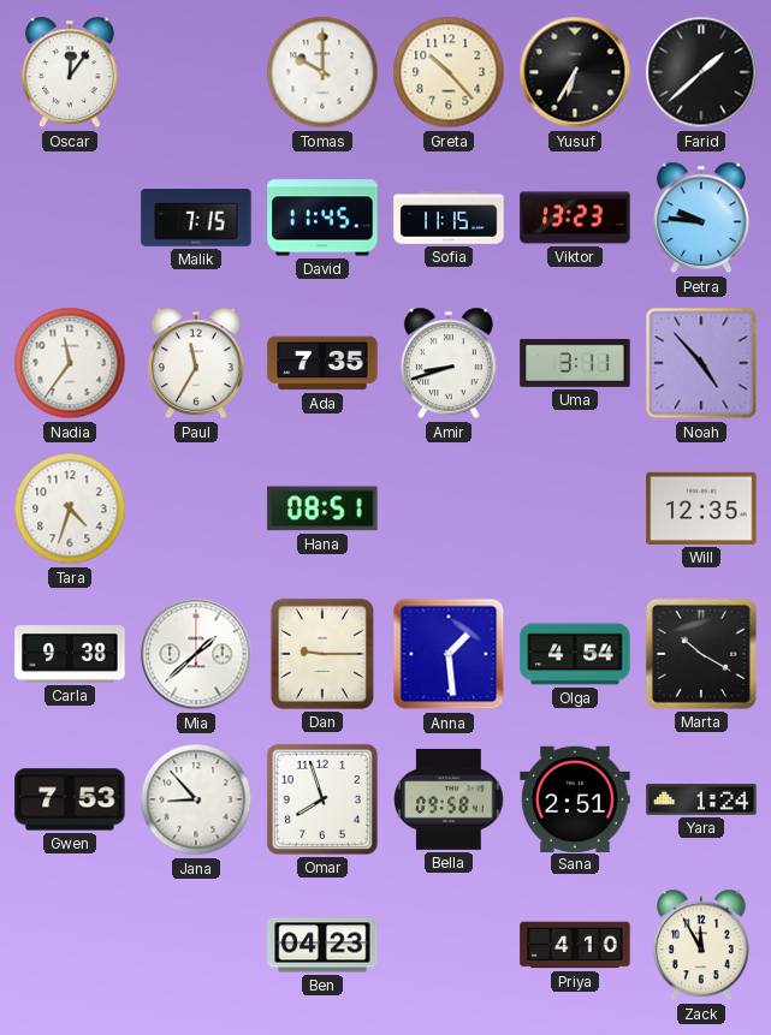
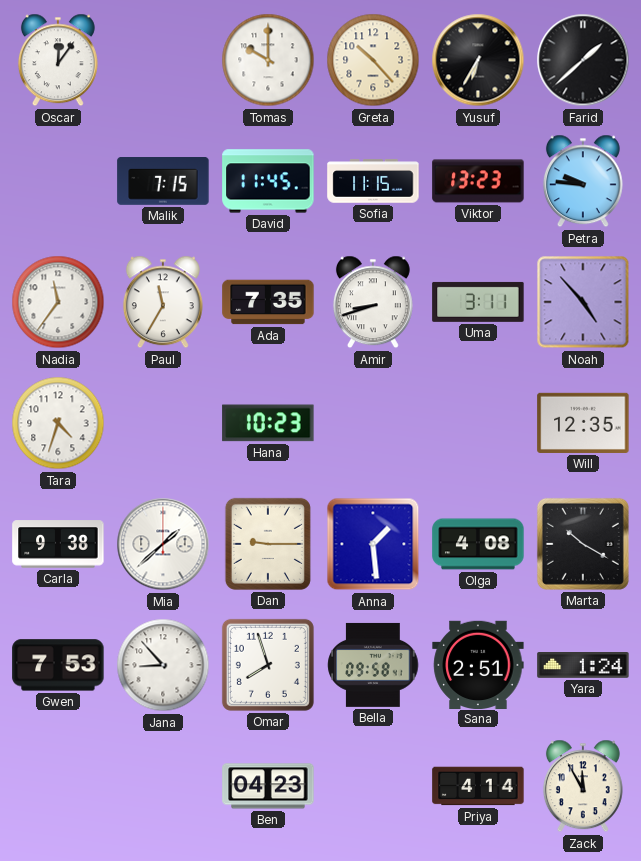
Hana: 08:51 -> 10:23 (268, 423)
Olga: 4:54 -> 4:08 (478, 544)
Priya: 4:10 -> 4:14 (478, 786)
